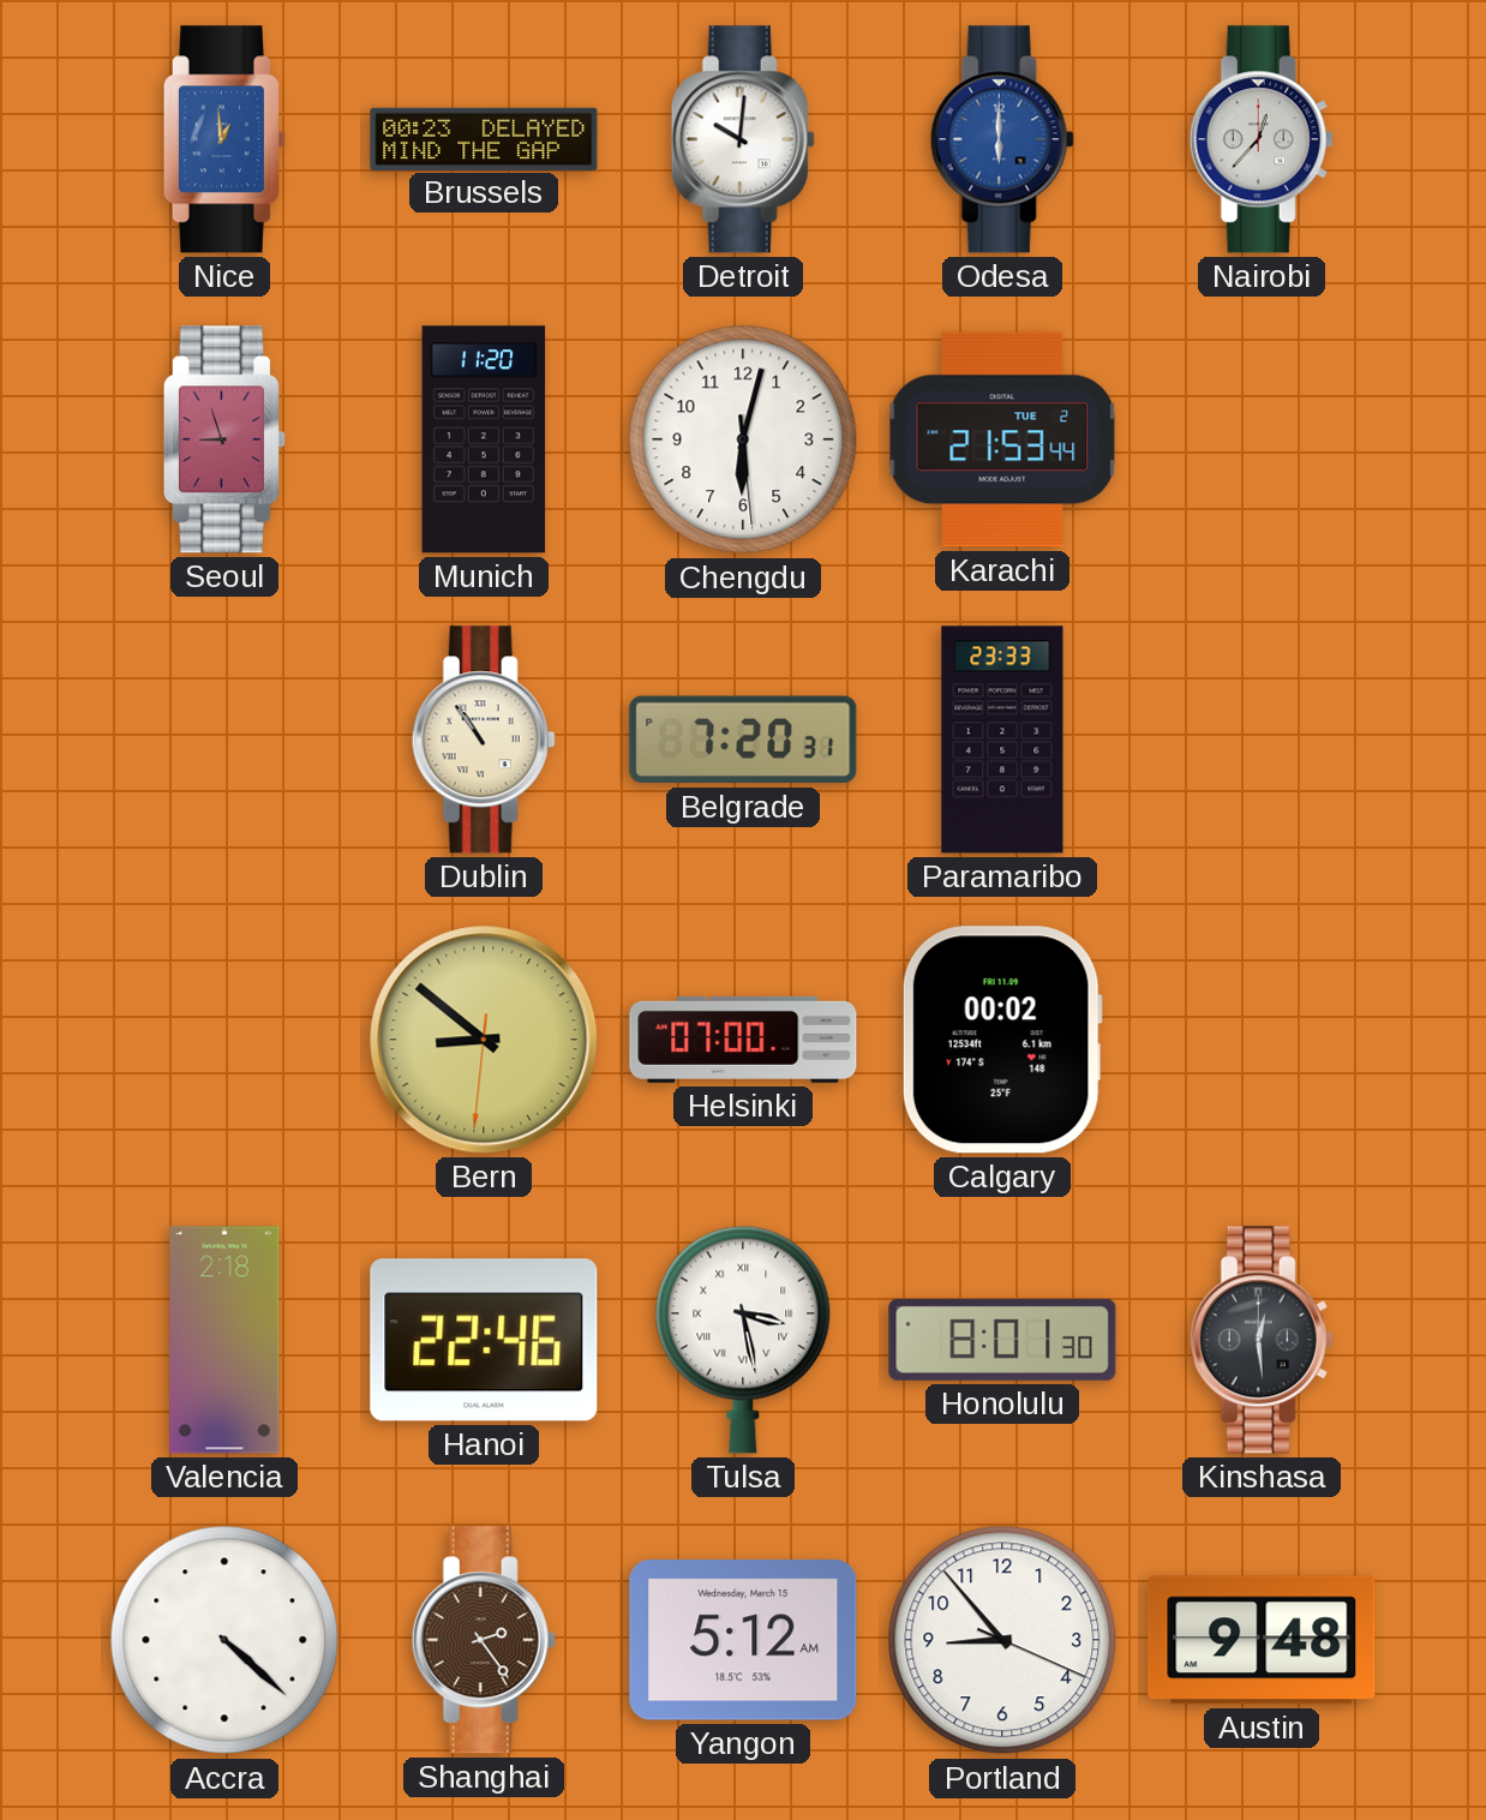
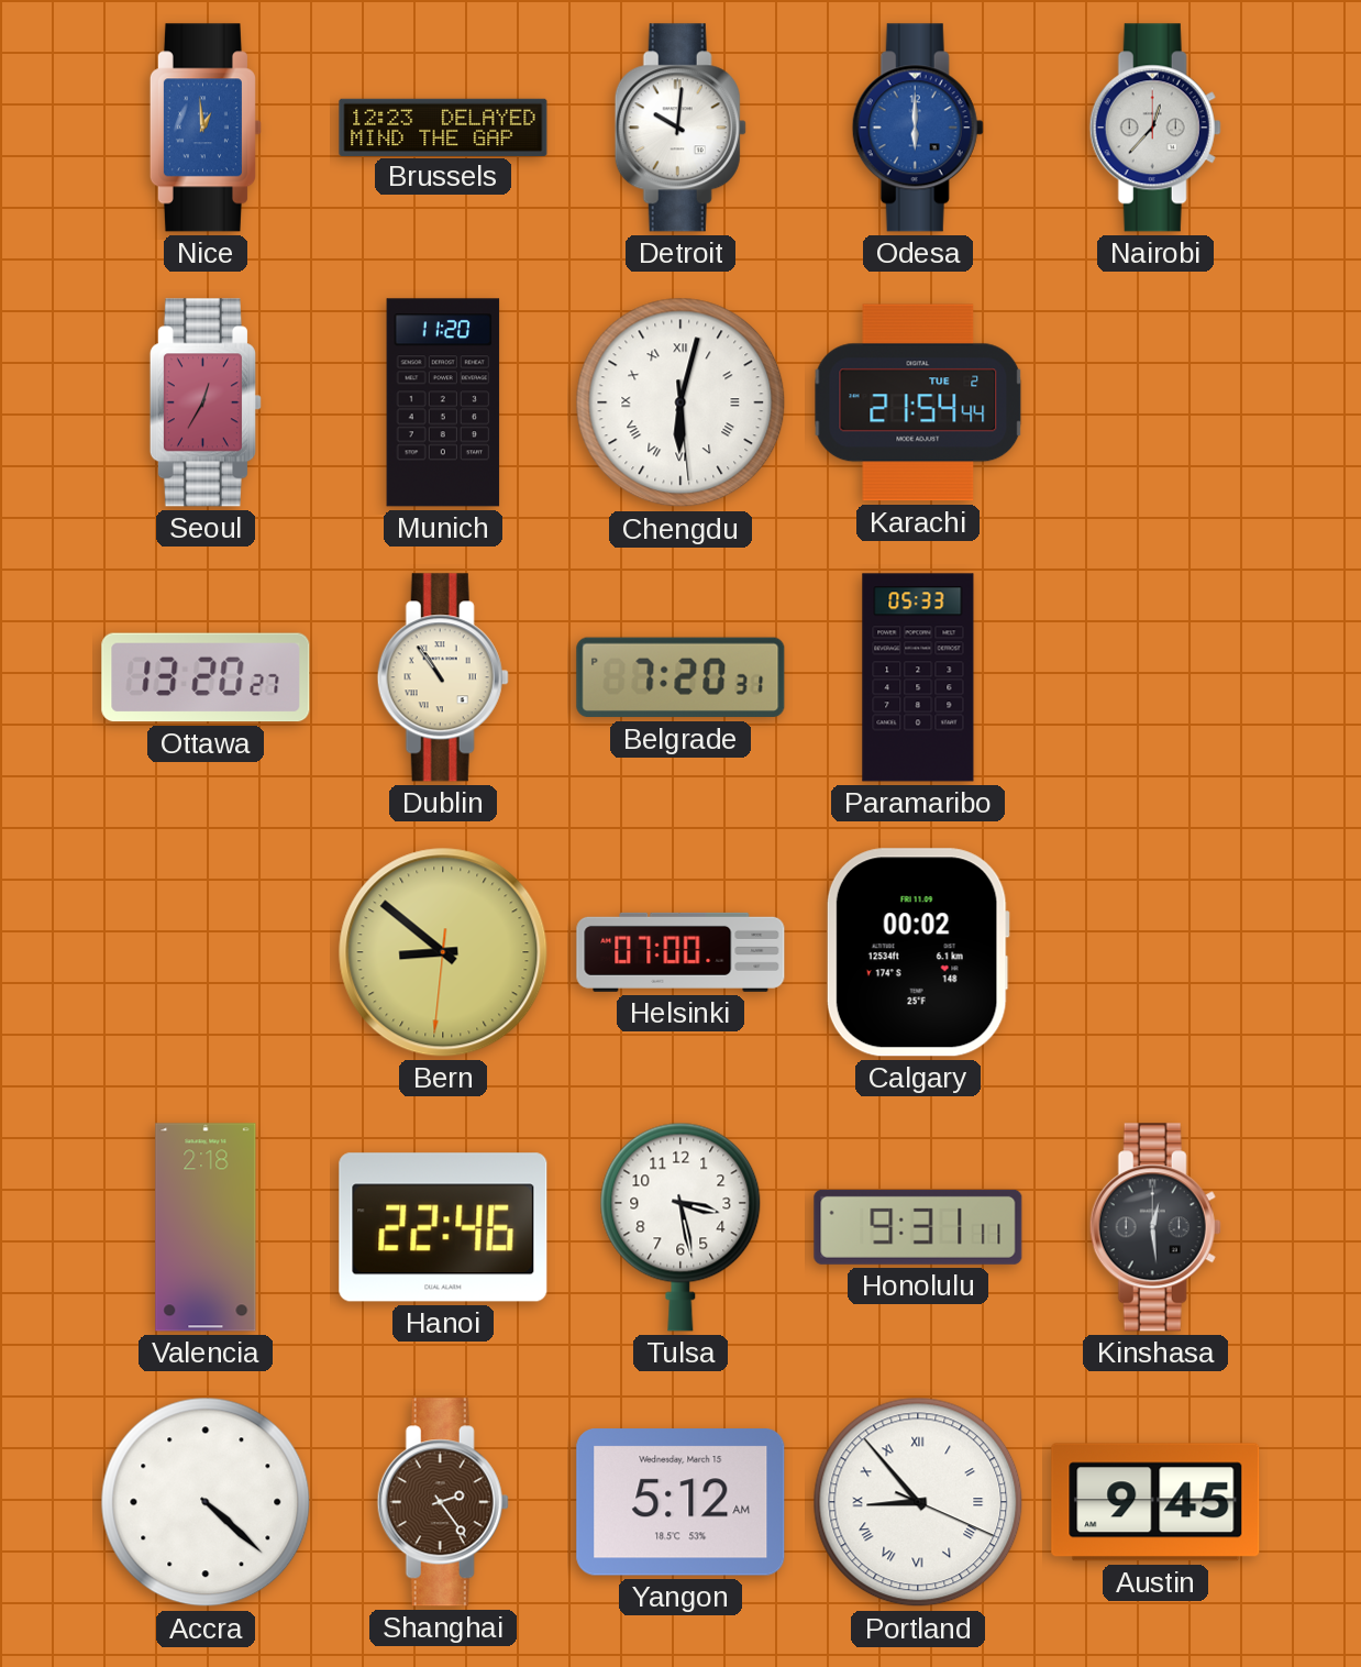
Brussels: 00:23 -> 12:23 (443, 126)
Seoul: 8:57 -> 12:35 (206, 402)
Chengdu numerals: Arabic -> Roman (680, 402)
Karachi: 21:53 -> 21:54 (918, 402)
Ottawa: none -> 13:20 (206, 677)
Paramaribo: 23:33 -> 05:33 (918, 677)
Tulsa numerals: Roman -> Arabic (680, 1227)
Honolulu: 8:01 -> 9:31 (918, 1227)
Portland numerals: Arabic -> Roman (918, 1502)
Austin: 9:48 -> 9:45 (1155, 1502)
